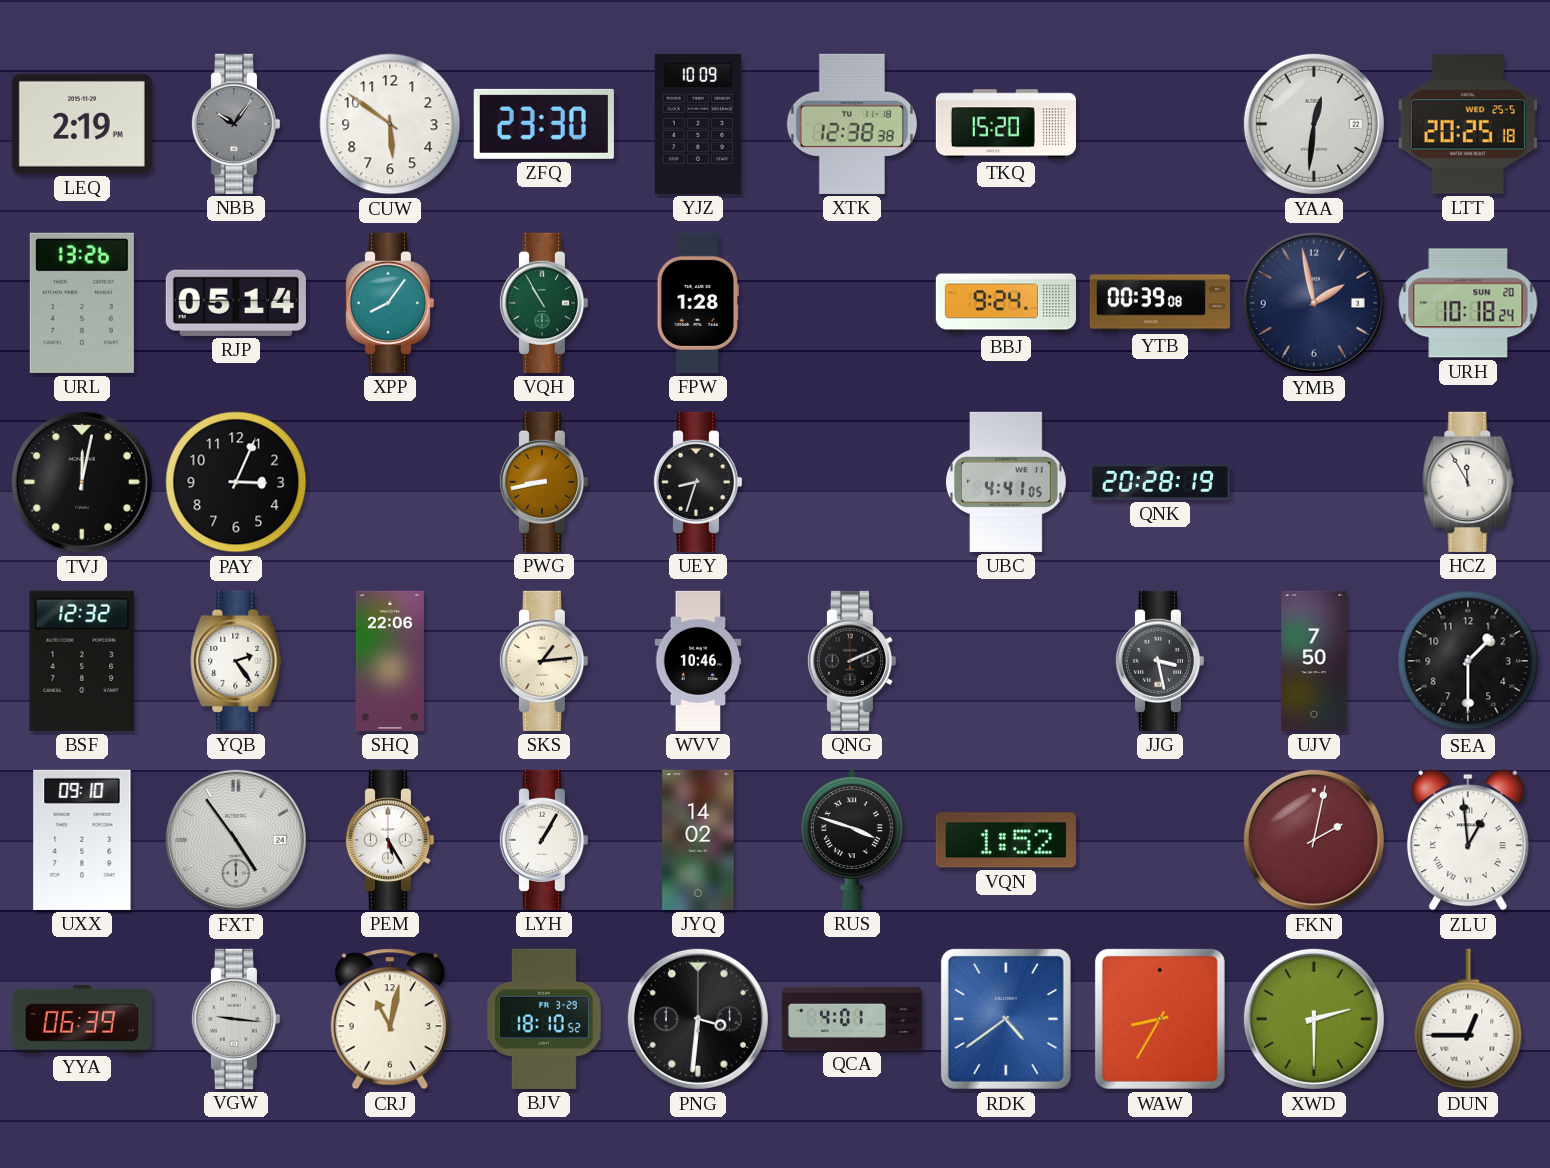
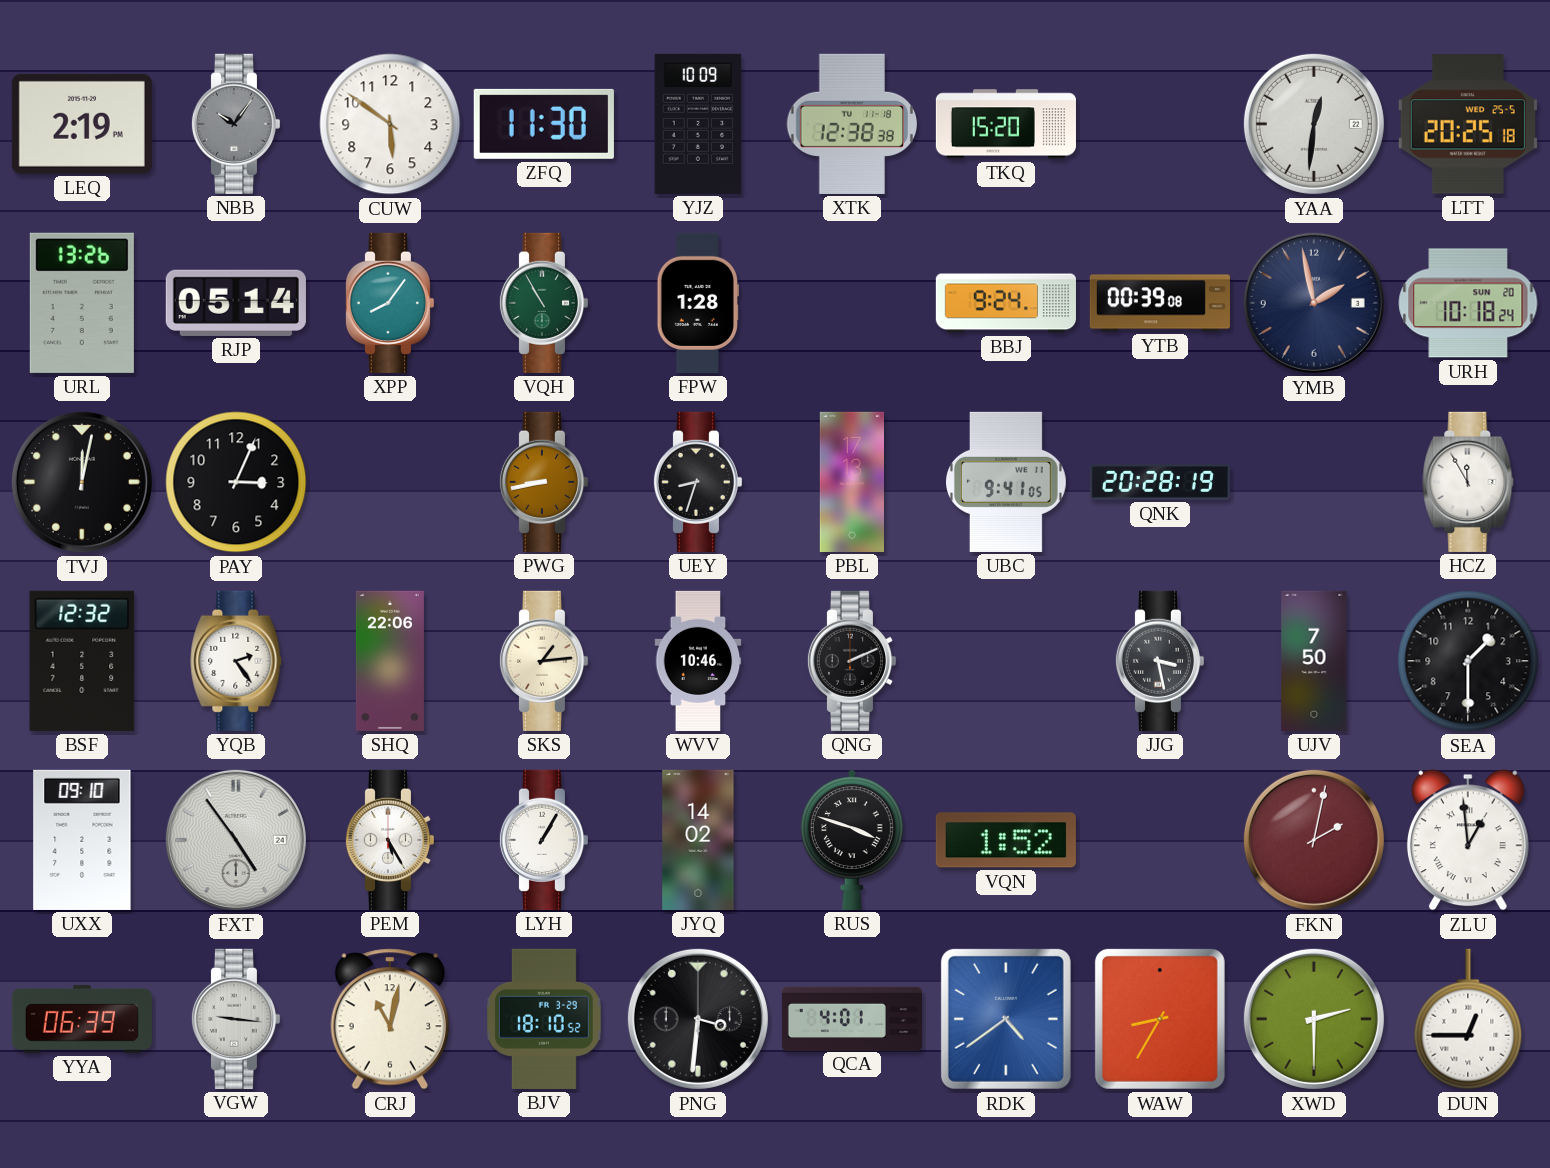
ZFQ: 23:30 -> 11:30 (544, 124)
PBL: none -> 17:13 (851, 482)
UBC: 4:41 -> 9:41 (1007, 482)
